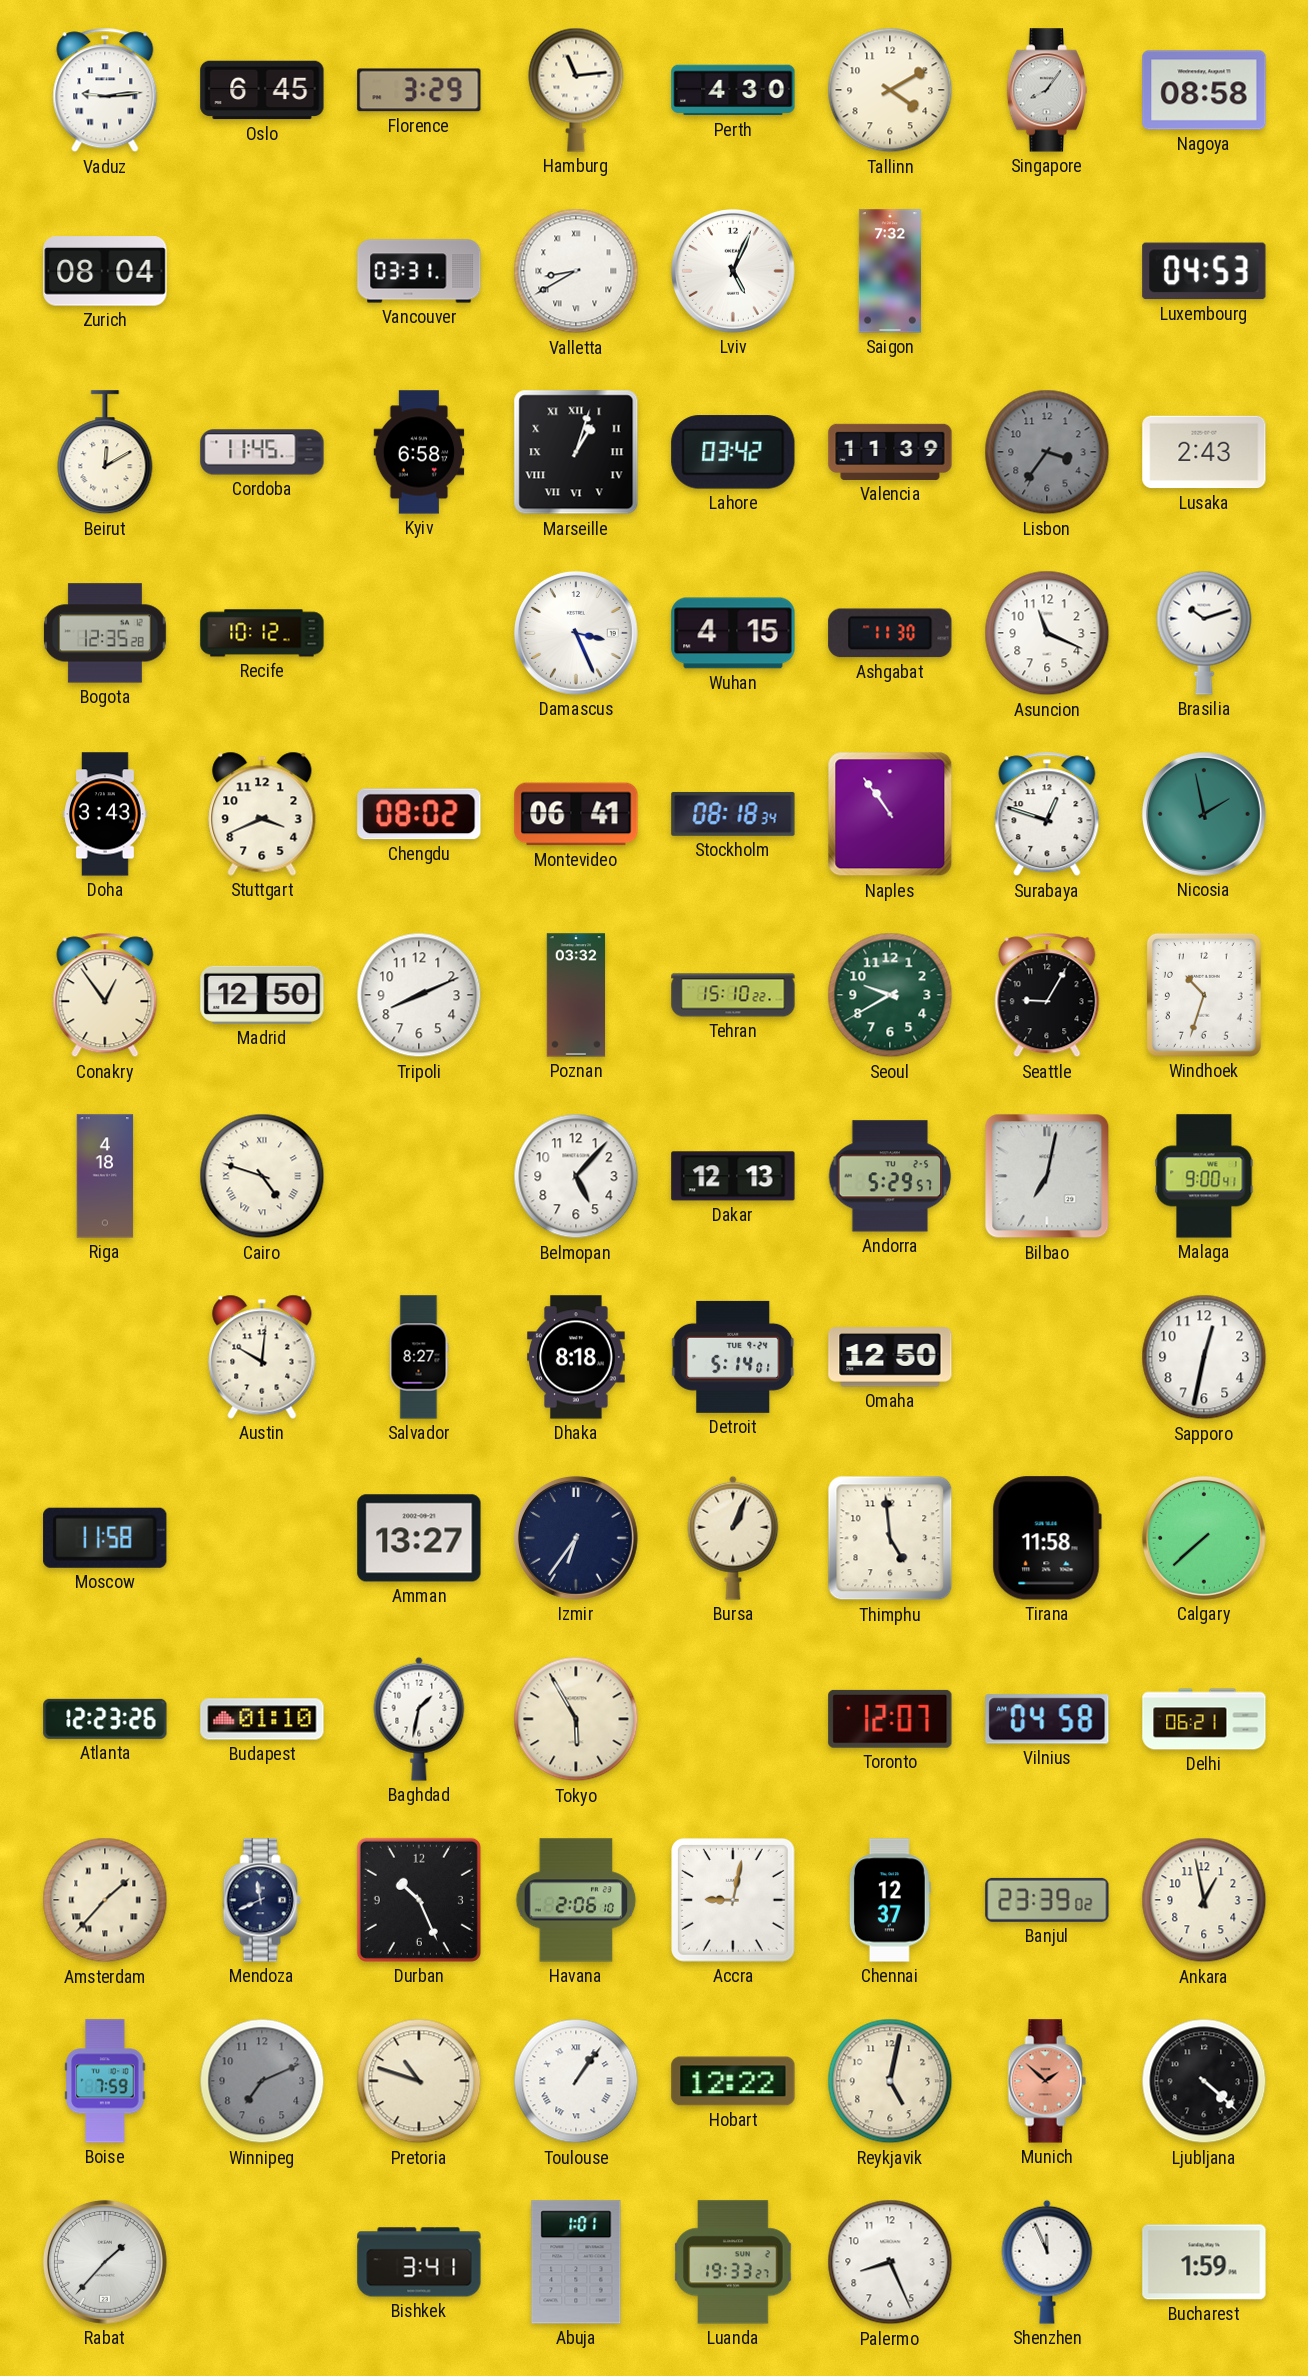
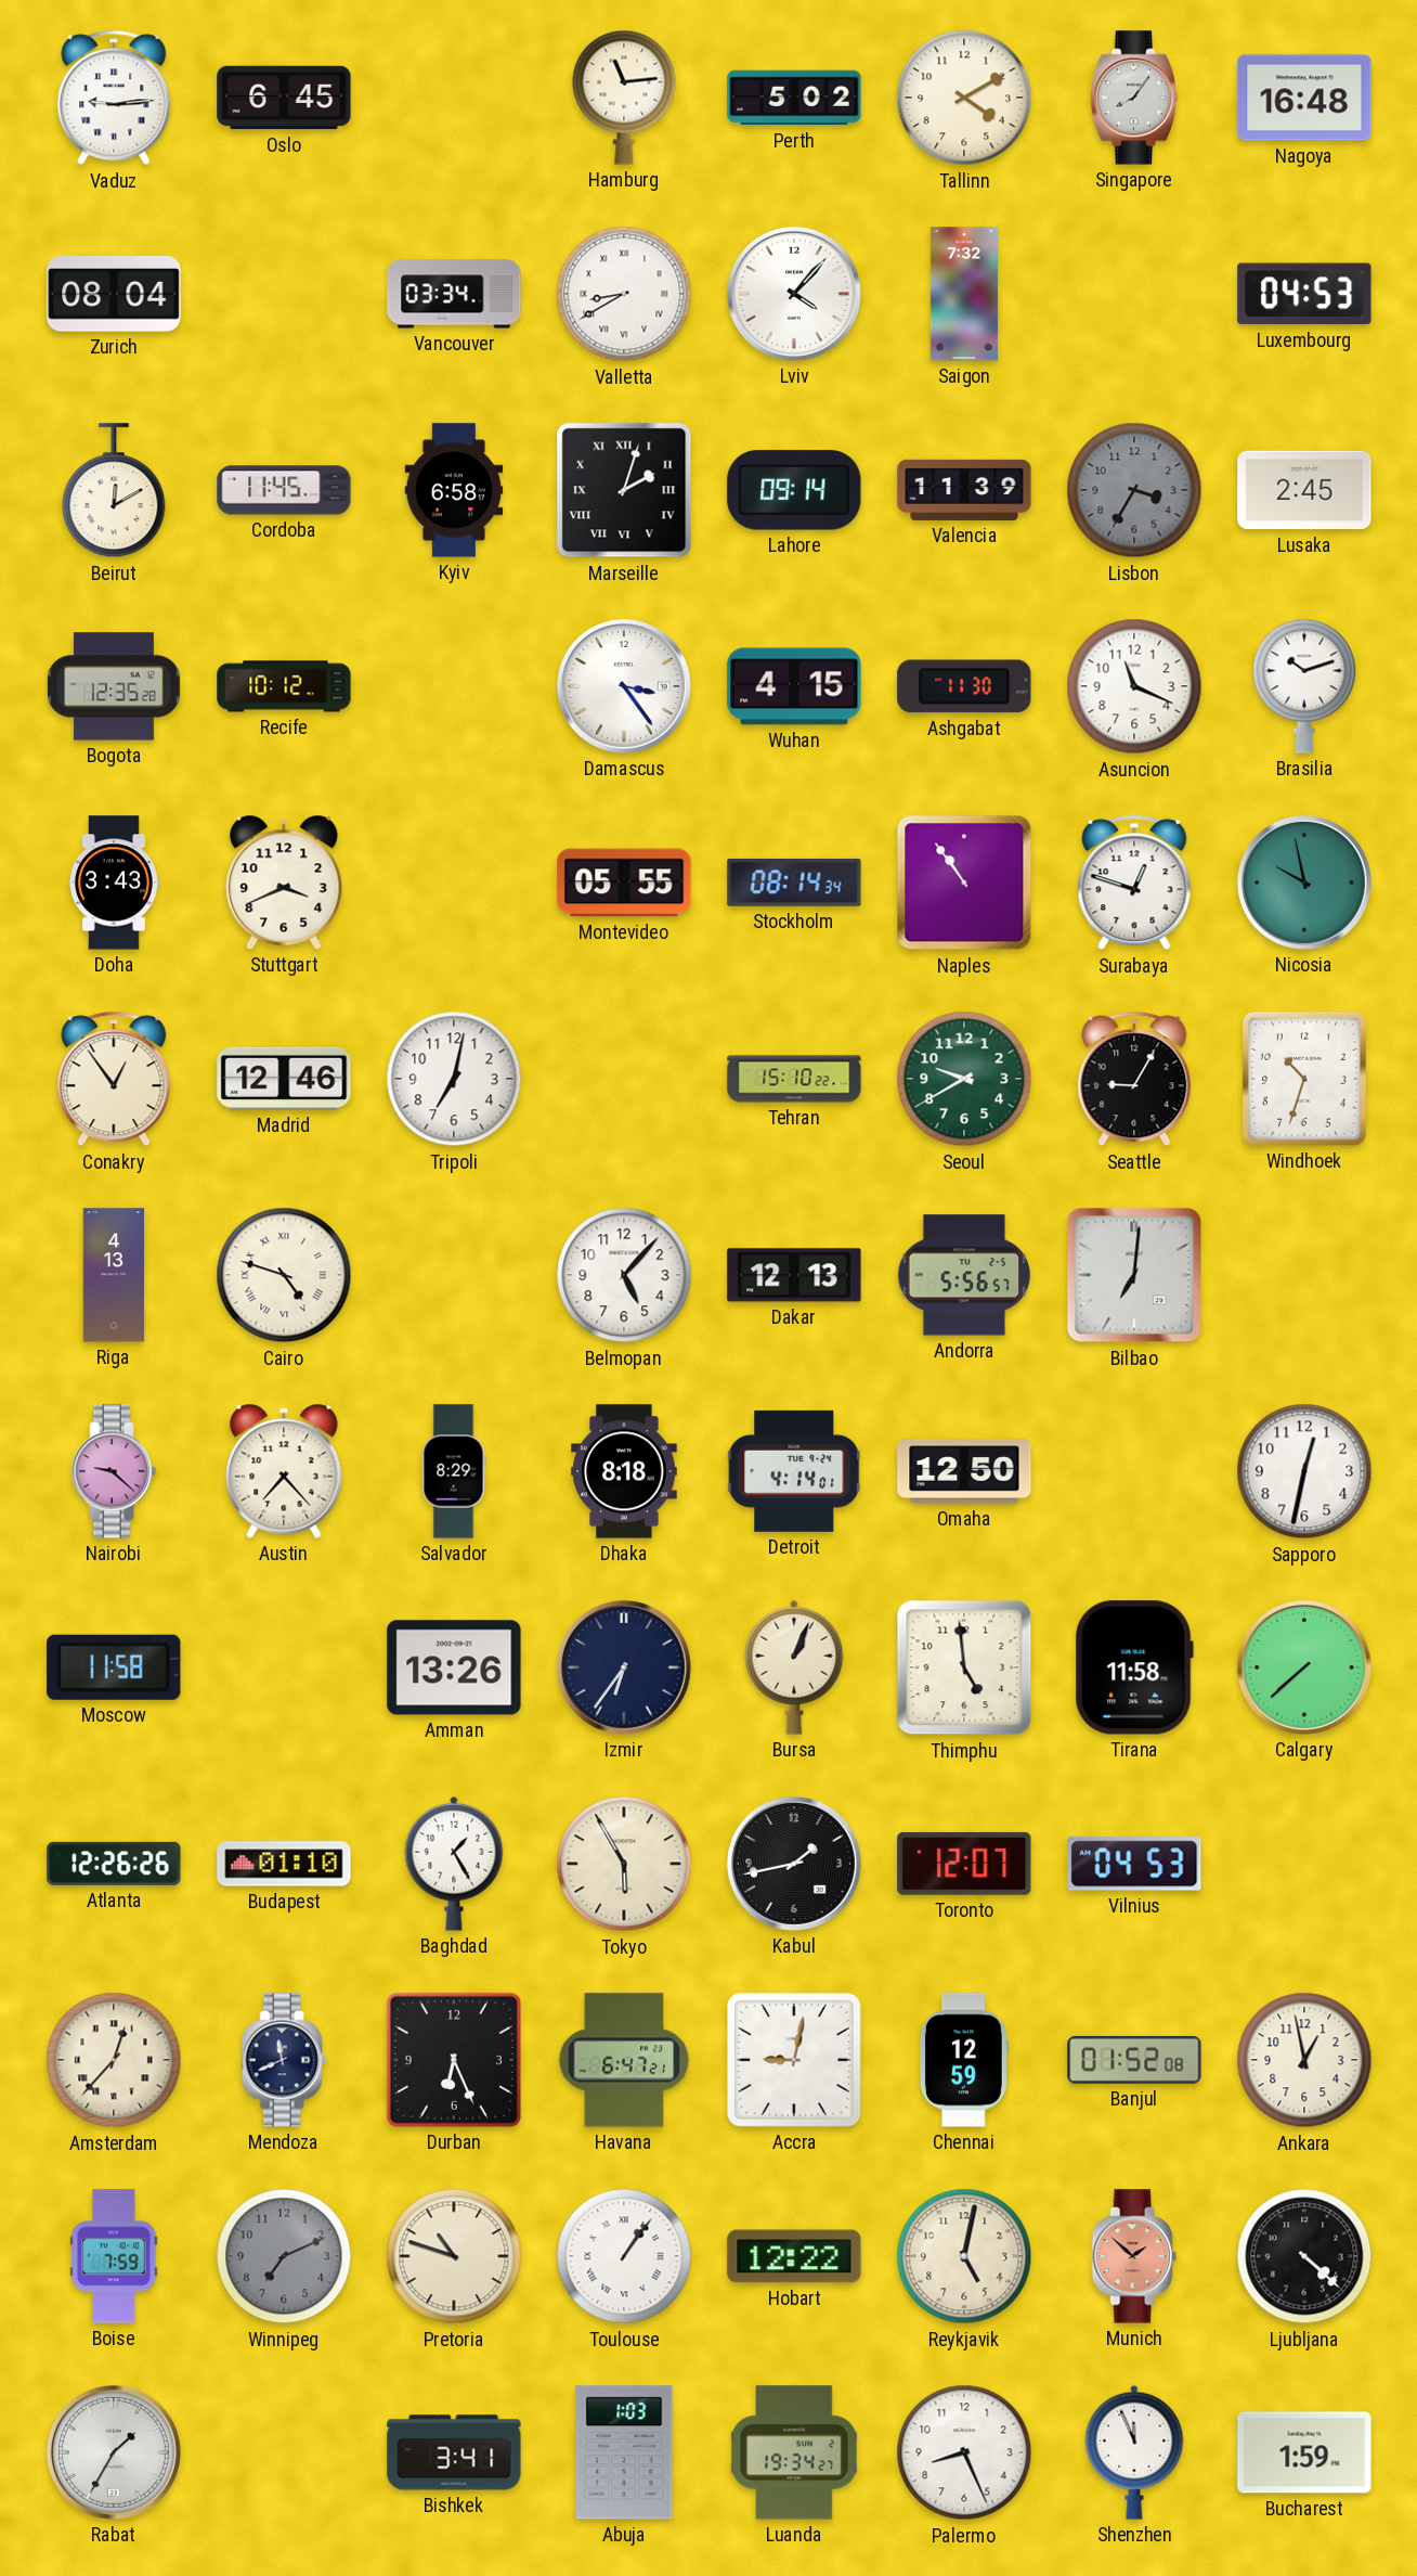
Florence: 3:29 -> none (419, 90)
Perth: 4:30 -> 5:02 (794, 98)
Nagoya: 08:58 -> 16:48 (1304, 98)
Vancouver: 03:31 -> 03:34 (454, 294)
Lviv: 5:04 -> 4:07 (794, 294)
Marseille: 1:03 -> 2:03 (624, 490)
Lahore: 03:42 -> 09:14 (794, 490)
Lisbon: 3:36 -> 3:35 (1134, 490)
Lusaka: 2:43 -> 2:45 (1304, 490)
Damascus: 3:26 -> 3:24 (624, 686)
Chengdu: 08:02 -> none (419, 814)
Montevideo: 06:41 -> 05:55 (624, 883)
Stockholm: 08:18 -> 08:14 (794, 883)
Nicosia: 1:58 -> 9:58 (1304, 883)
Madrid: 12:50 -> 12:46 (284, 1079)
Tripoli: 8:11 -> 7:02 (454, 1079)
Poznan: 03:32 -> none (576, 995)
Riga: 4:18 -> 4:13 (114, 1275)
Andorra: 5:29 -> 5:56 (964, 1275)
Bilbao: 7:02 -> 7:01 (1134, 1275)
Malaga: 9:00 -> none (1204, 1176)
Nairobi: none -> 9:22 (114, 1471)
Austin: 10:01 -> 7:23 (284, 1471)
Salvador: 8:27 -> 8:29 (454, 1471)
Detroit: 5:14 -> 4:14 (794, 1471)
Amman: 13:27 -> 13:26 (454, 1667)
Atlanta: 12:23 -> 12:26 (114, 1864)
Baghdad: 1:32 -> 1:25 (454, 1864)
Kabul: none -> 1:43 (794, 1864)
Vilnius: 04:58 -> 04:53 (1134, 1864)
Delhi: 06:21 -> none (1204, 1719)
Amsterdam: 1:37 -> 12:37 (114, 2060)
Durban: 10:26 -> 6:26 (454, 2060)
Havana: 2:06 -> 6:47 (624, 2060)
Chennai: 12:37 -> 12:59 (964, 2060)
Banjul: 23:39 -> 01:52 (1134, 2060)
Rabat: 1:37 -> 1:35 (114, 2452)
Abuja: 1:01 -> 1:03 (624, 2452)
Luanda: 19:33 -> 19:34 (794, 2452)
